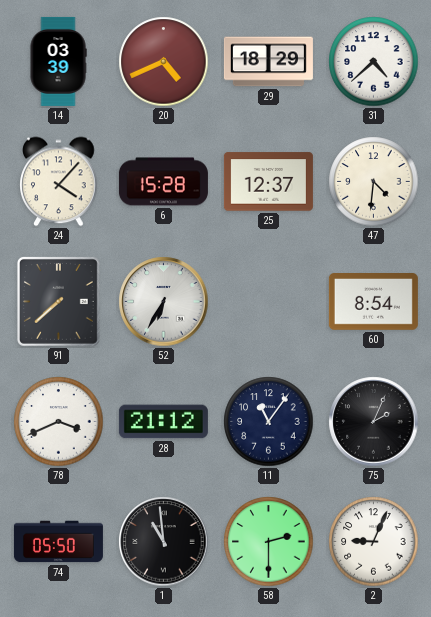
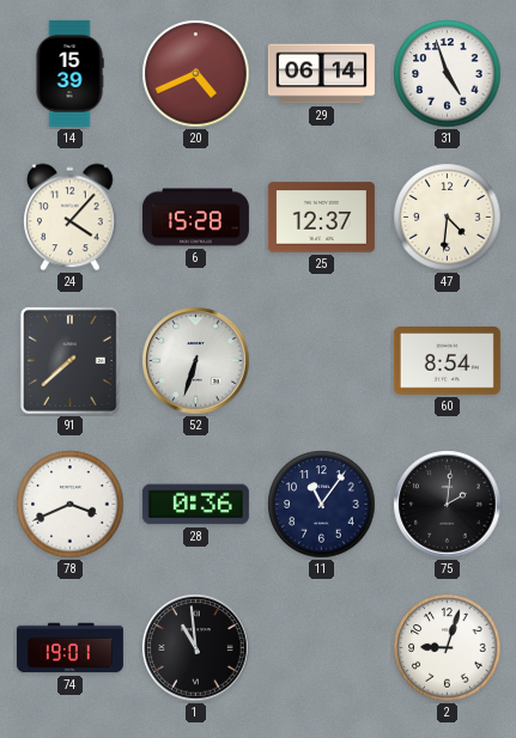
14: 03:39 -> 15:39 (69, 73)
29: 18:29 -> 06:14 (321, 74)
31: 4:38 -> 4:57 (448, 74)
52: 6:35 -> 6:33 (196, 361)
28: 21:12 -> 0:36 (195, 505)
75: 2:04 -> 2:01 (448, 505)
74: 05:50 -> 19:01 (69, 648)
58: 2:30 -> none (269, 542)
2: 9:04 -> 9:03 (448, 648)
